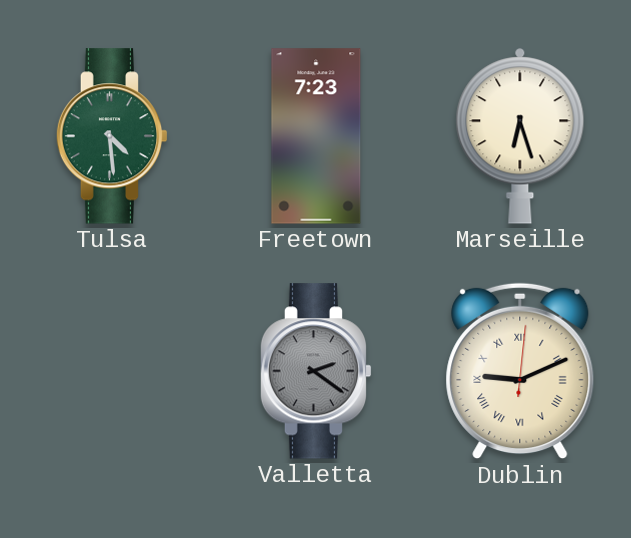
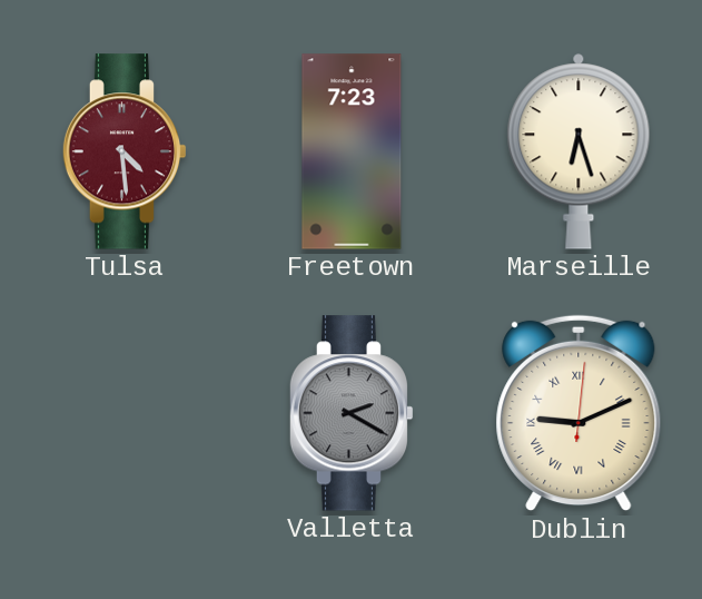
Tulsa dial: green -> burgundy (125, 151)
Valletta: 2:21 -> 2:20 (352, 413)
